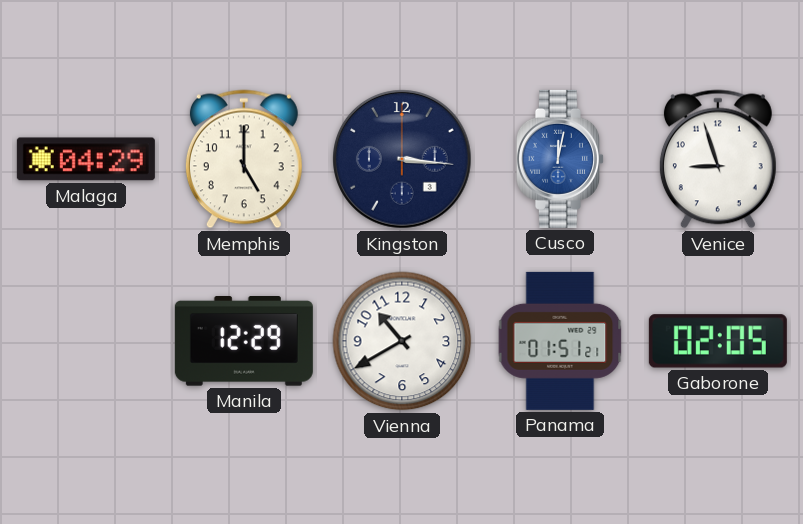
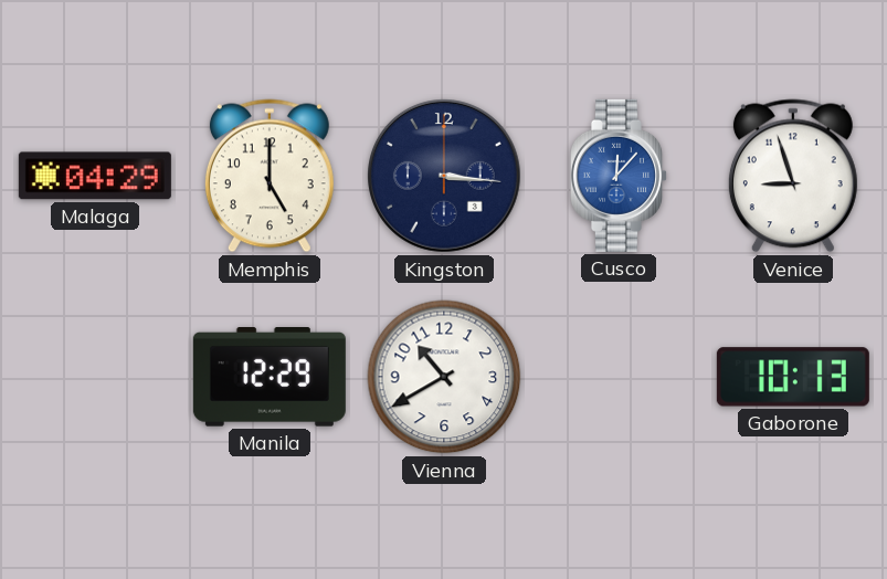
Cusco: 12:02 -> 12:07 (619, 176)
Panama: 01:51 -> none (560, 341)
Gaborone: 02:05 -> 10:13 (793, 377)
